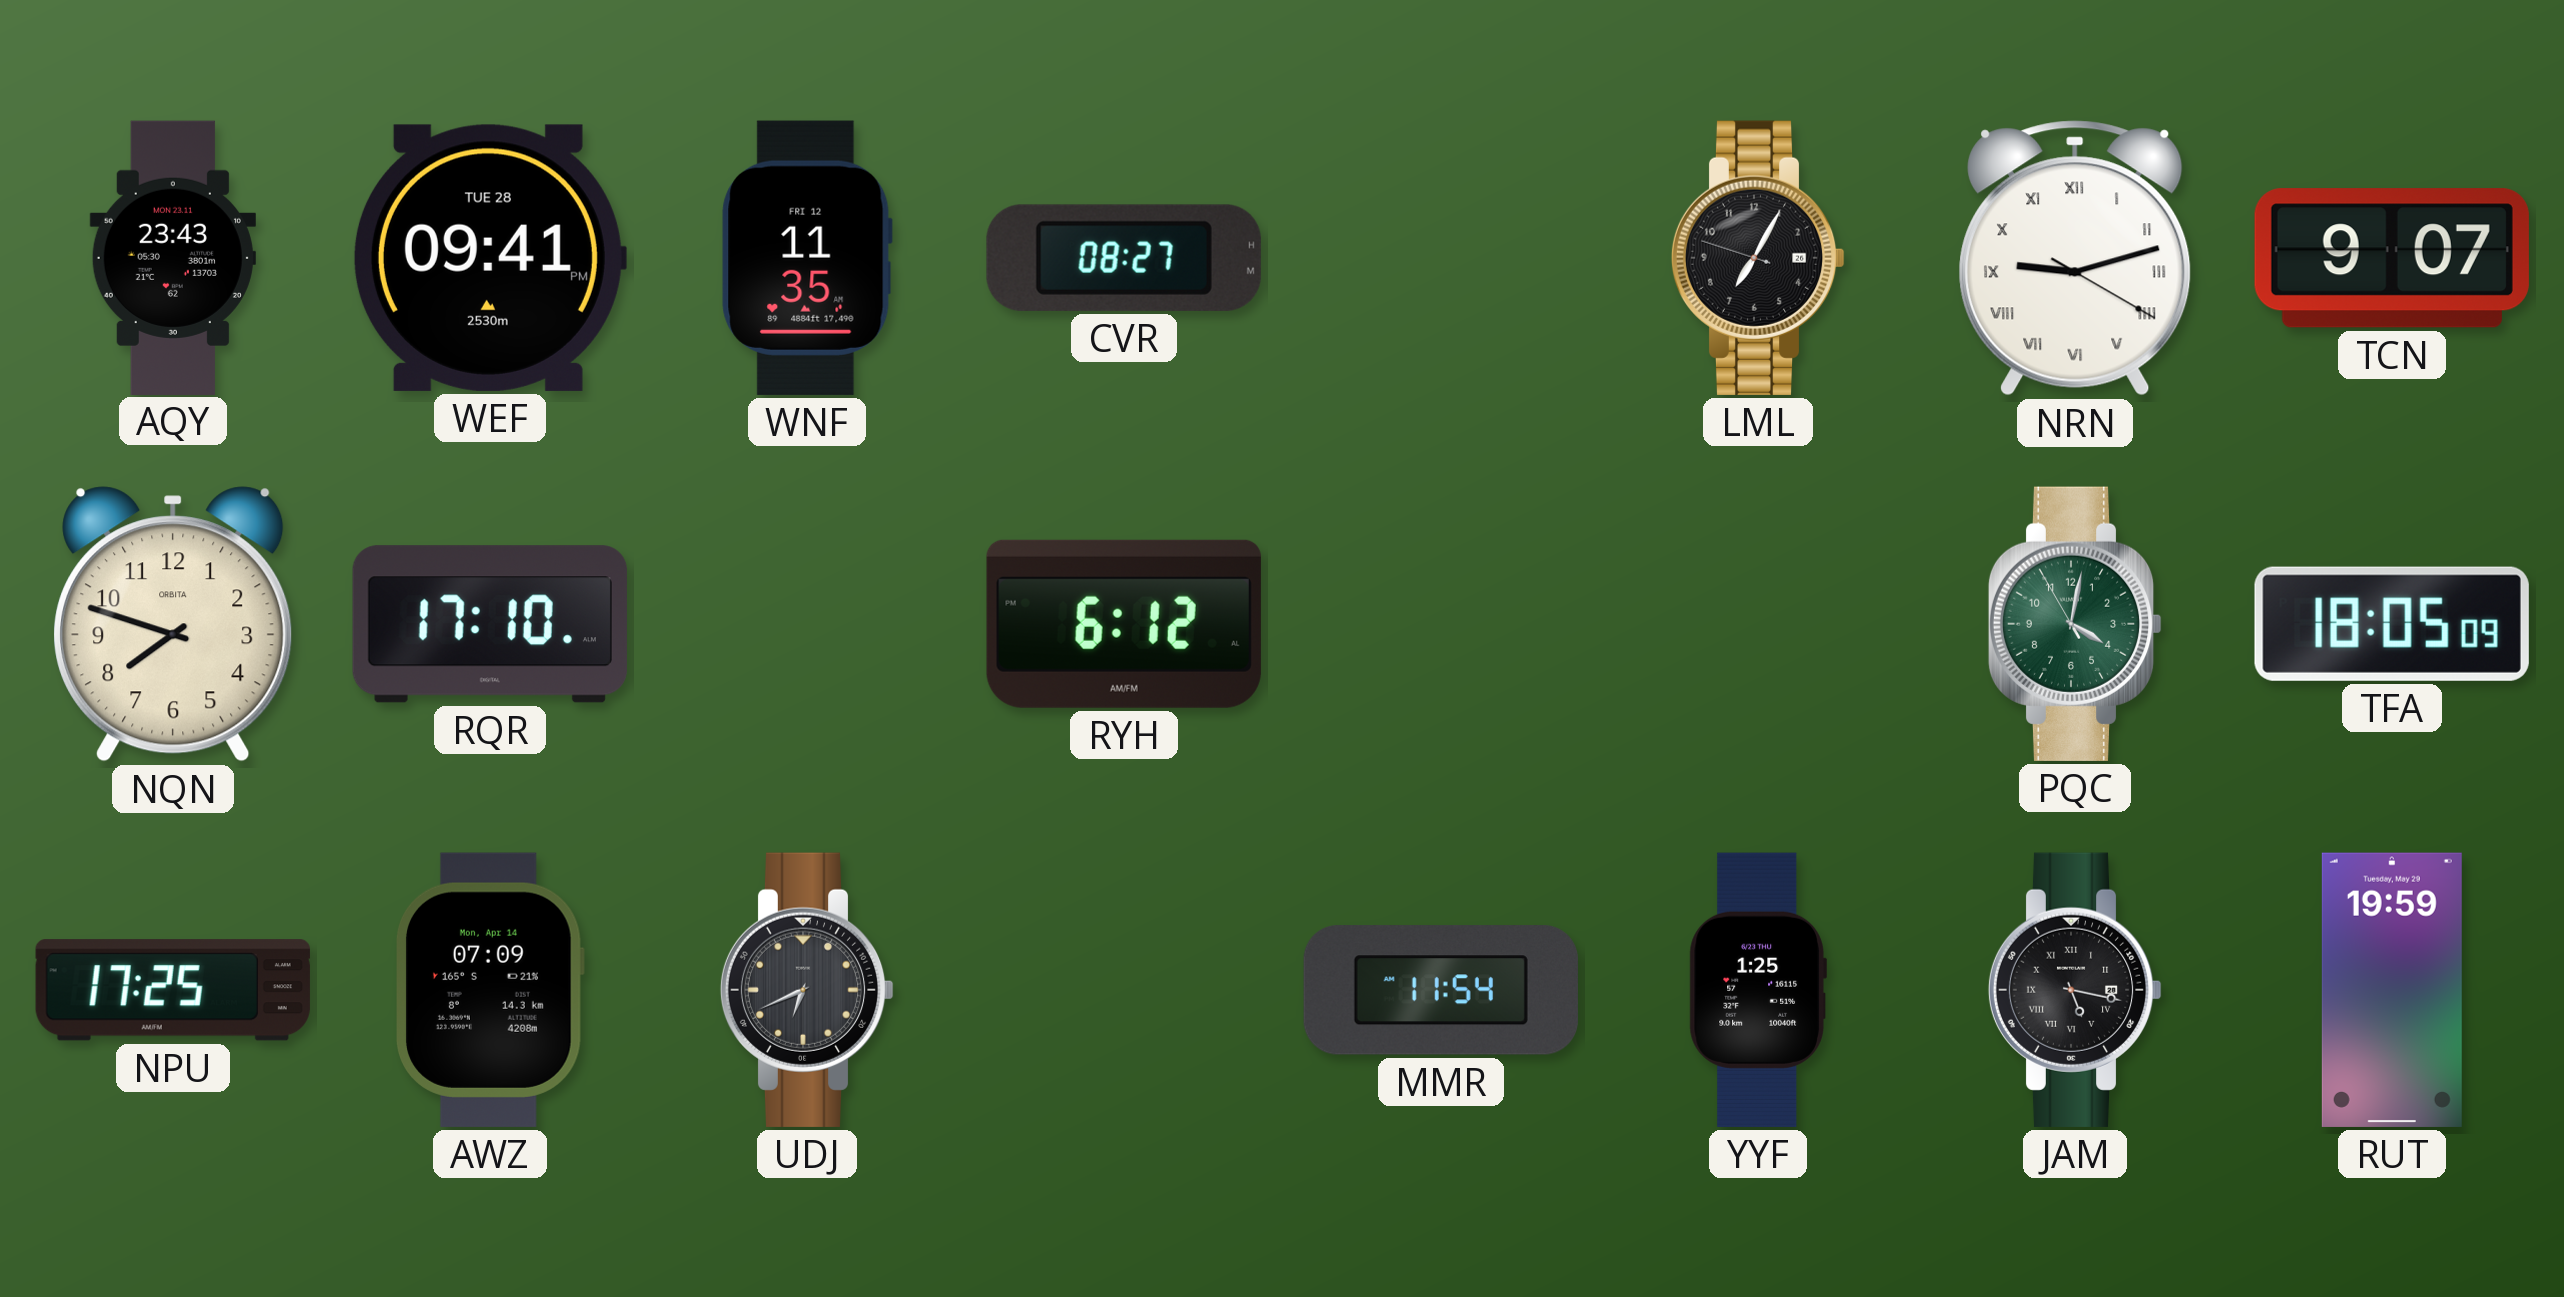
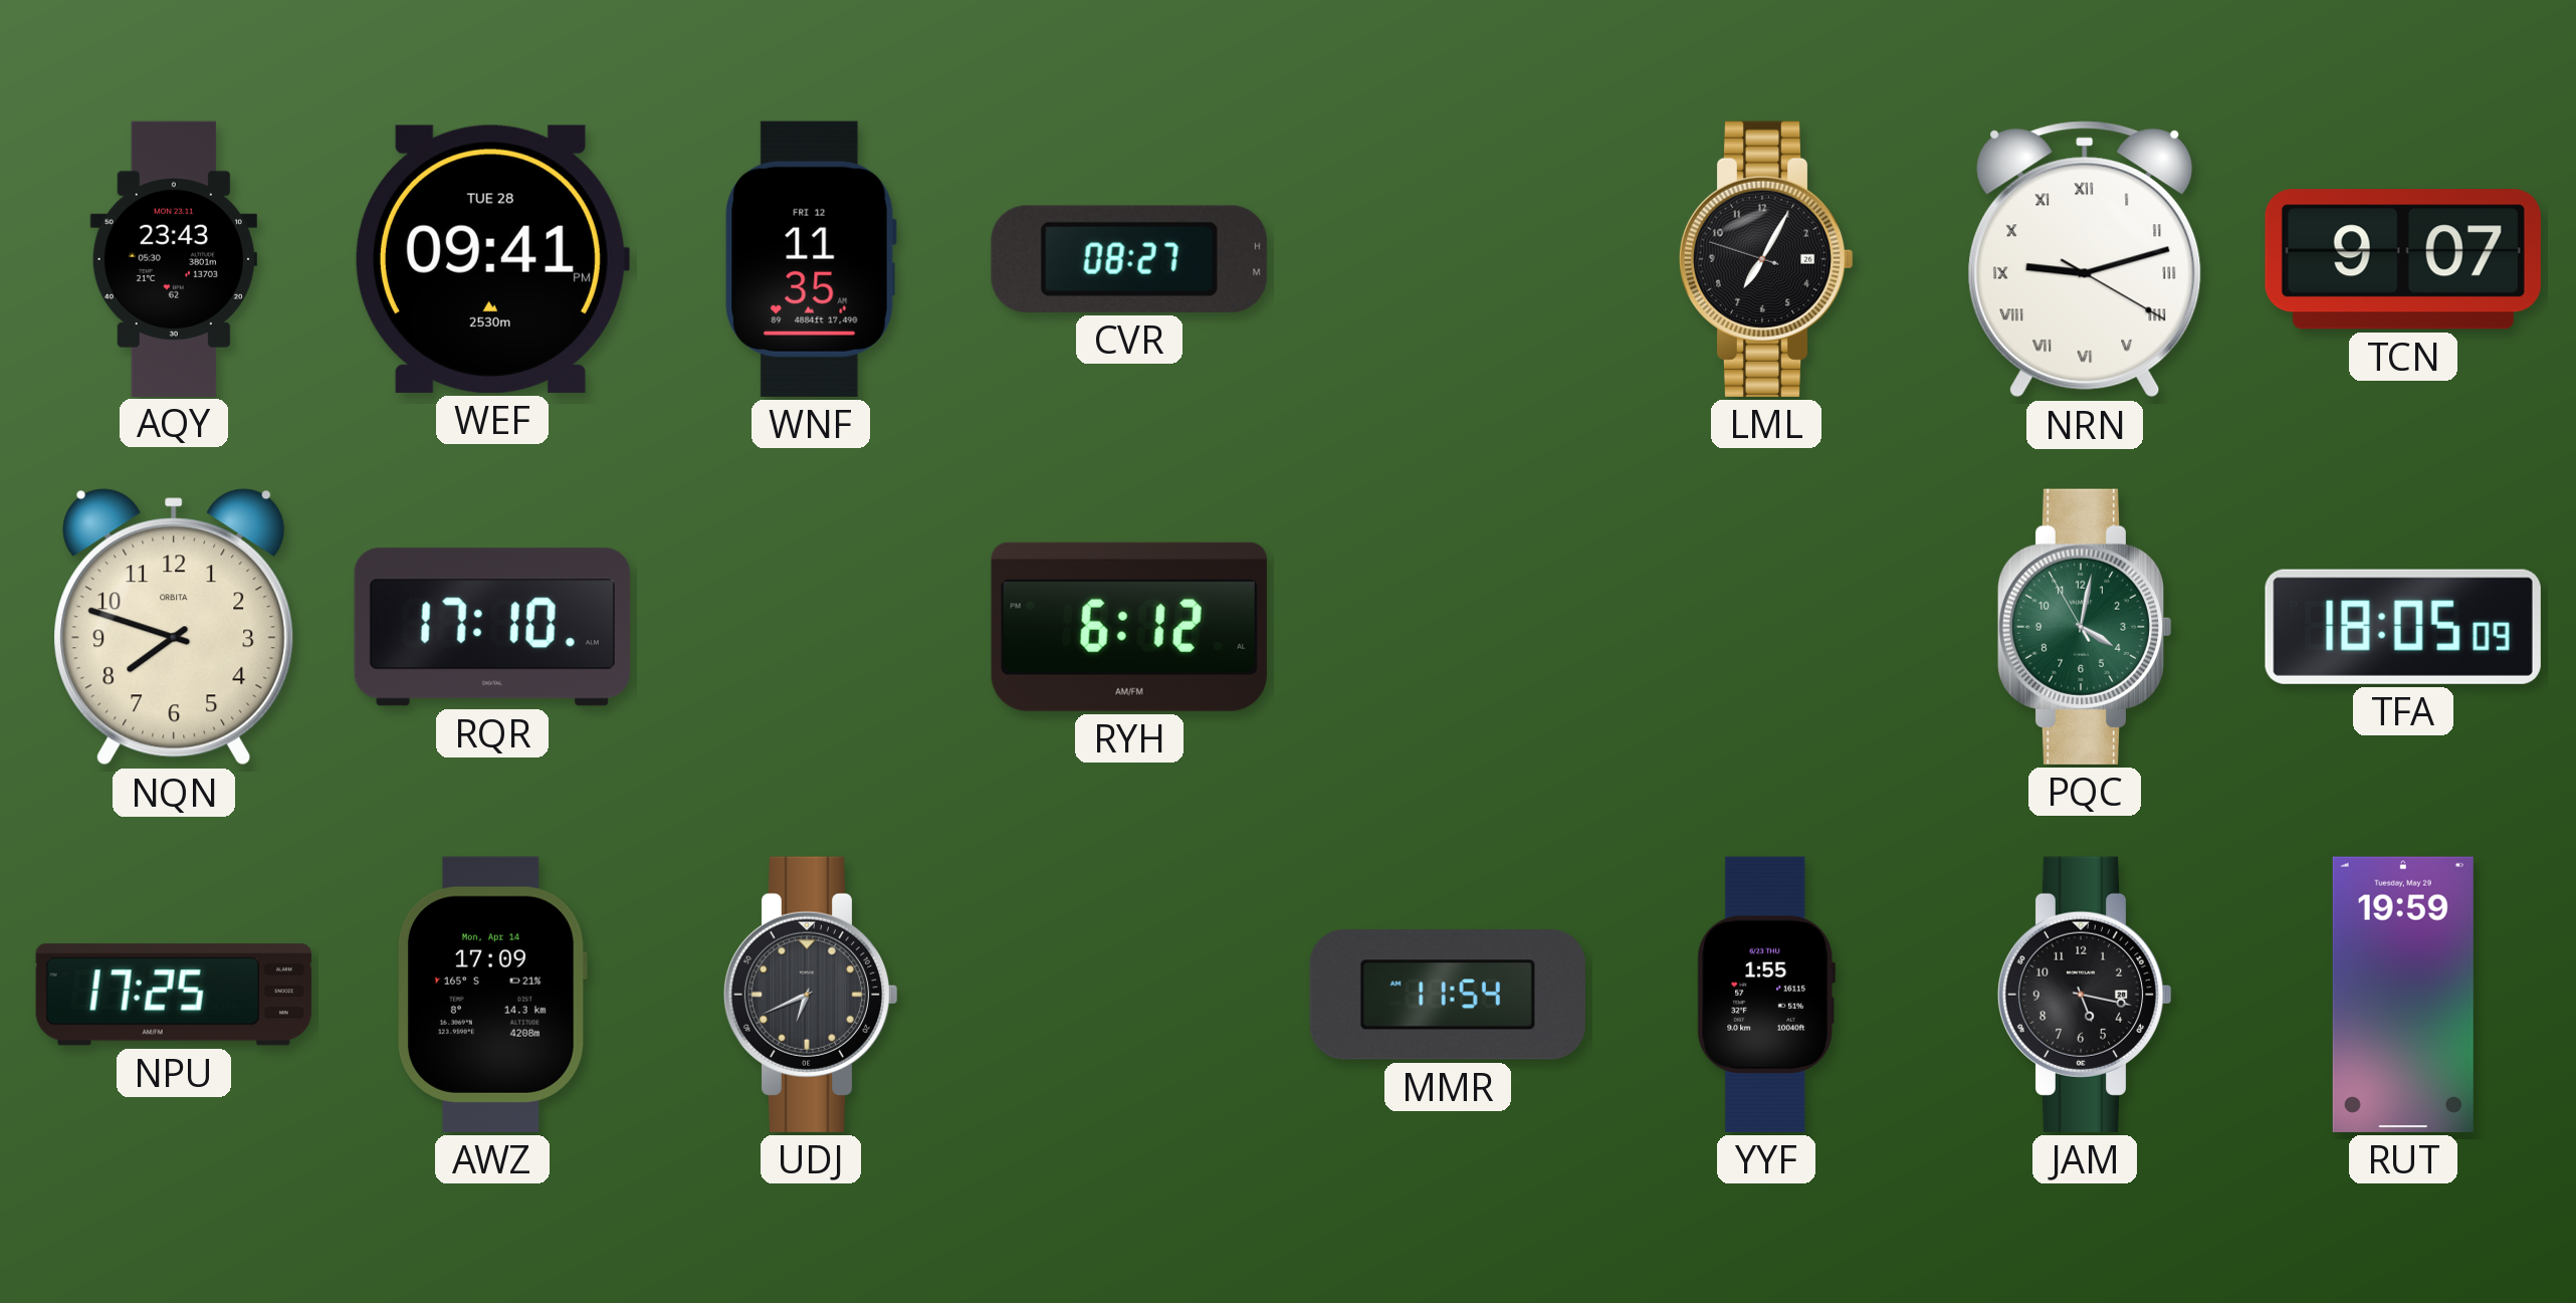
AWZ: 07:09 -> 17:09 (492, 995)
YYF: 1:25 -> 1:55 (1766, 995)
JAM numerals: Roman -> Arabic (2085, 995)
